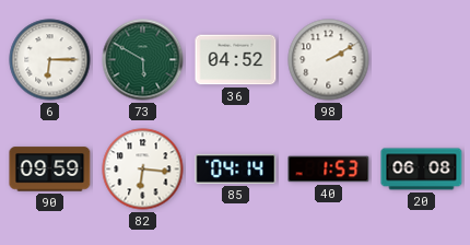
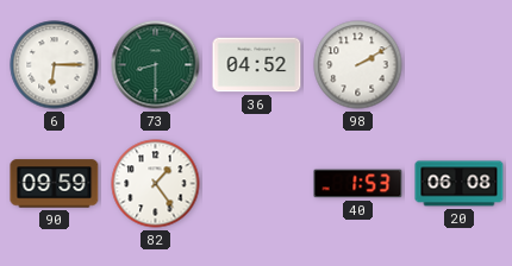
73: 5:50 -> 8:30 (156, 65)
82: 6:16 -> 1:24 (156, 184)
85: 04:14 -> none (236, 168)
